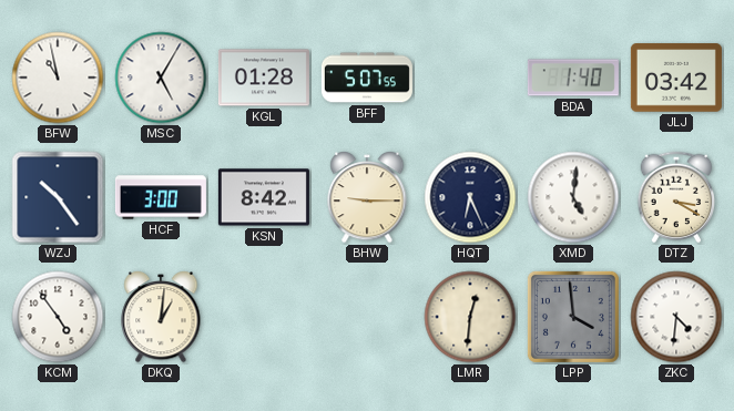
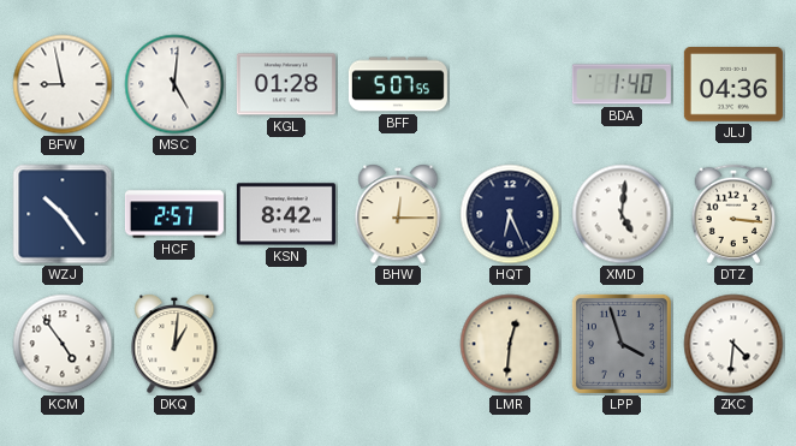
BFW: 10:58 -> 8:58 (63, 84)
MSC: 5:05 -> 5:01 (174, 84)
JLJ: 03:42 -> 04:36 (733, 84)
HCF: 3:00 -> 2:57 (174, 214)
BHW: 9:15 -> 12:15 (398, 215)
DTZ: 3:20 -> 3:16 (733, 214)
LPP: 3:59 -> 3:57 (622, 344)
